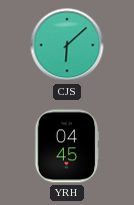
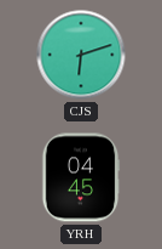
CJS: 6:08 -> 6:12 (81, 55)
